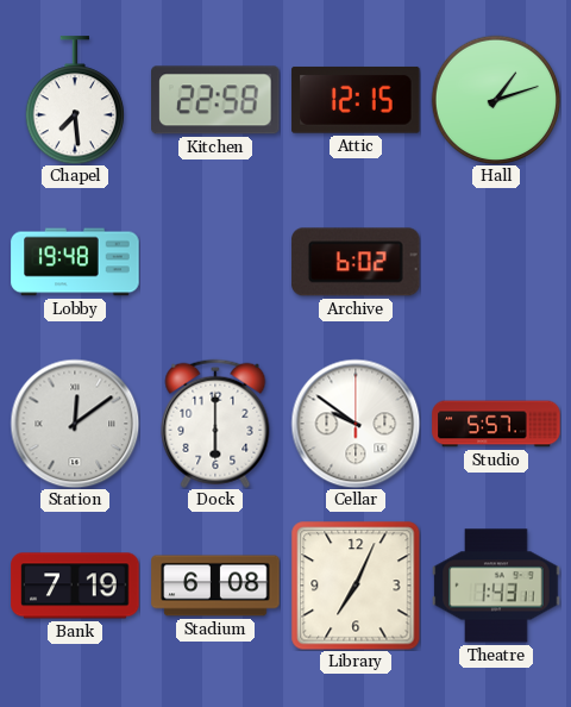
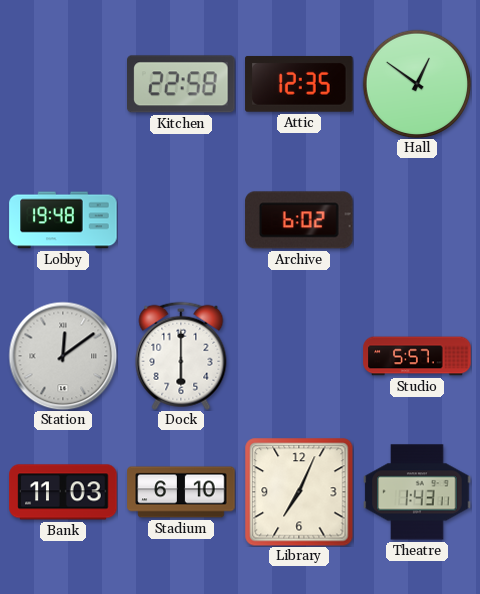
Chapel: 7:29 -> none (74, 100)
Attic: 12:15 -> 12:35 (299, 84)
Hall: 1:12 -> 12:51 (417, 84)
Cellar: 9:51 -> none (356, 424)
Bank: 7:19 -> 11:03 (63, 492)
Stadium: 6:08 -> 6:10 (181, 492)
